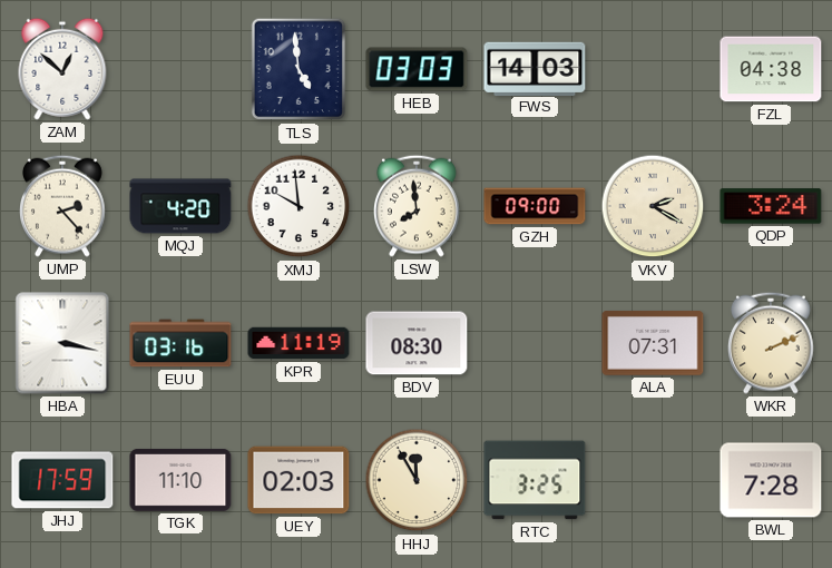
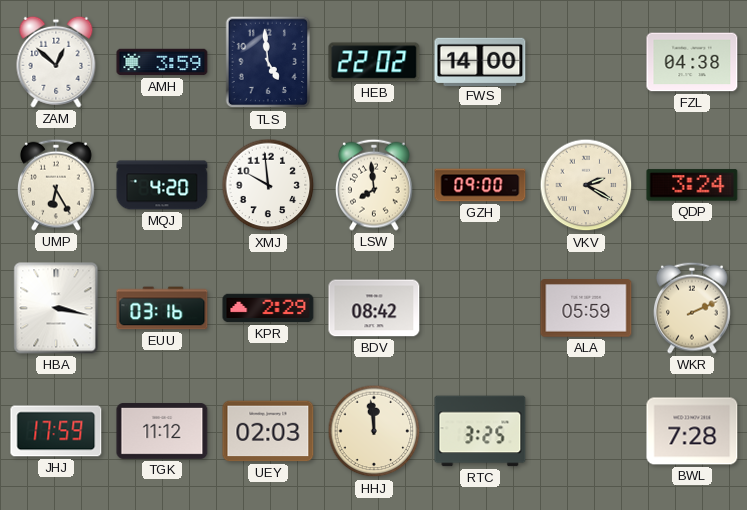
AMH: none -> 3:59 (162, 62)
HEB: 03:03 -> 22:02 (374, 62)
FWS: 14:03 -> 14:00 (480, 61)
UMP: 2:23 -> 6:25 (57, 185)
KPR: 11:19 -> 2:29 (268, 308)
BDV: 08:30 -> 08:42 (374, 308)
ALA: 07:31 -> 05:59 (586, 308)
TGK: 11:10 -> 11:12 (162, 432)
HHJ: 11:55 -> 11:59 (374, 431)
